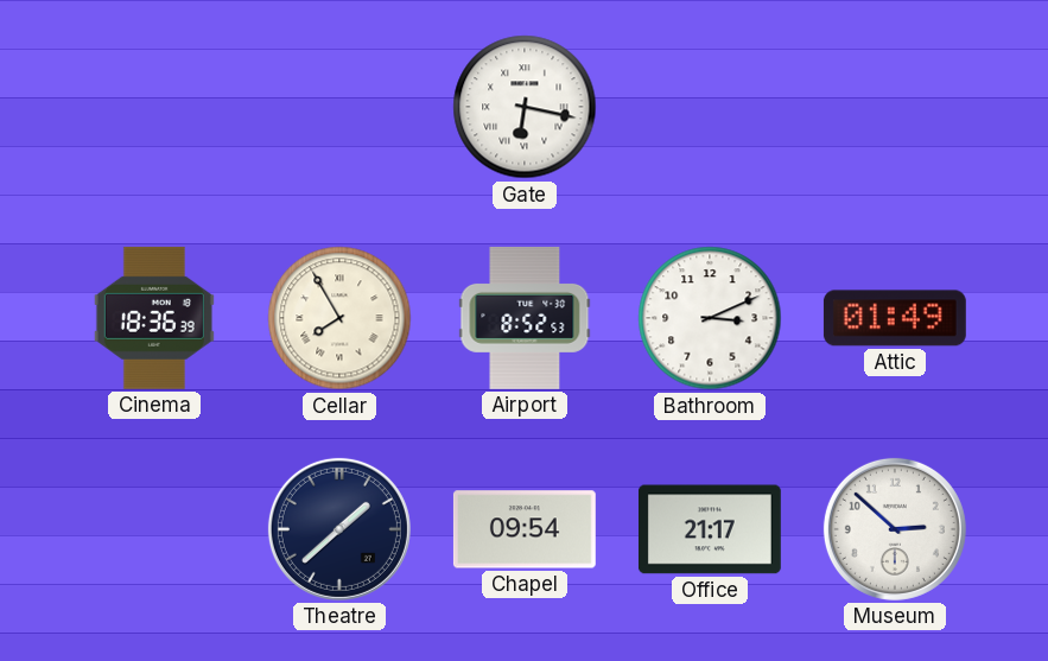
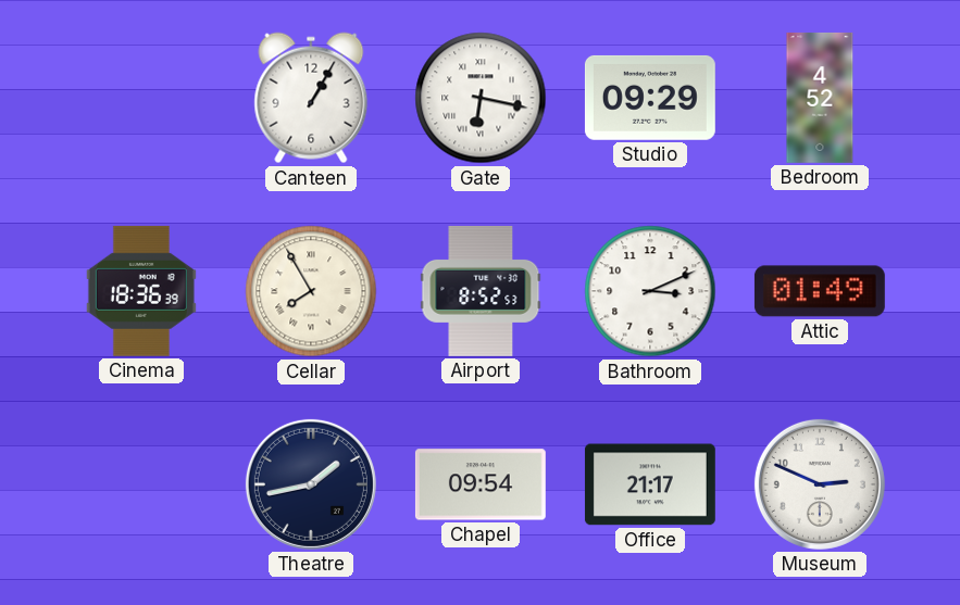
Canteen: none -> 1:05 (311, 98)
Studio: none -> 09:29 (650, 98)
Bedroom: none -> 4:52 (820, 98)
Theatre: 1:38 -> 1:43 (311, 484)
Museum: 2:52 -> 2:49 (820, 484)
